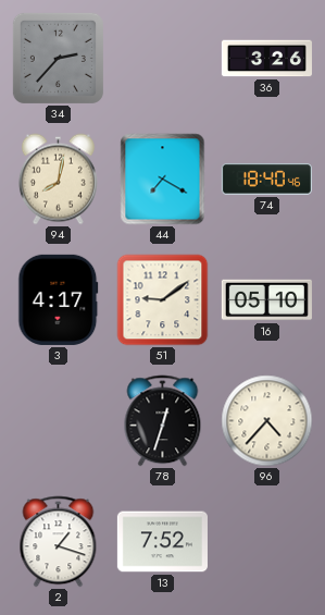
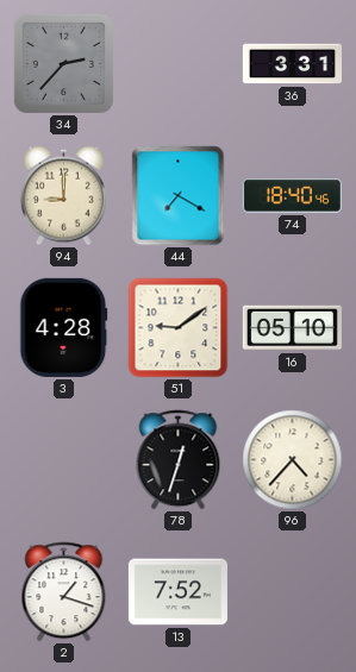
36: 3:26 -> 3:31 (292, 64)
94: 8:02 -> 9:00 (63, 196)
3: 4:17 -> 4:28 (64, 327)
